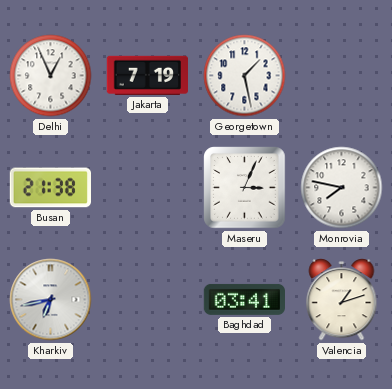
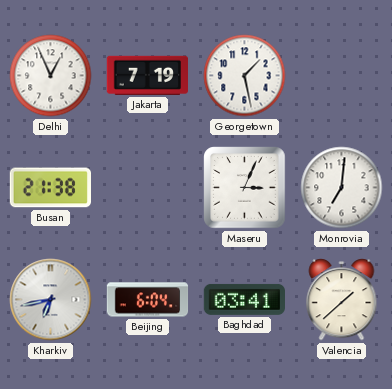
Monrovia: 7:47 -> 7:01 (342, 188)
Beijing: none -> 6:04 (148, 300)
Valencia: 1:12 -> 1:38 (342, 300)
